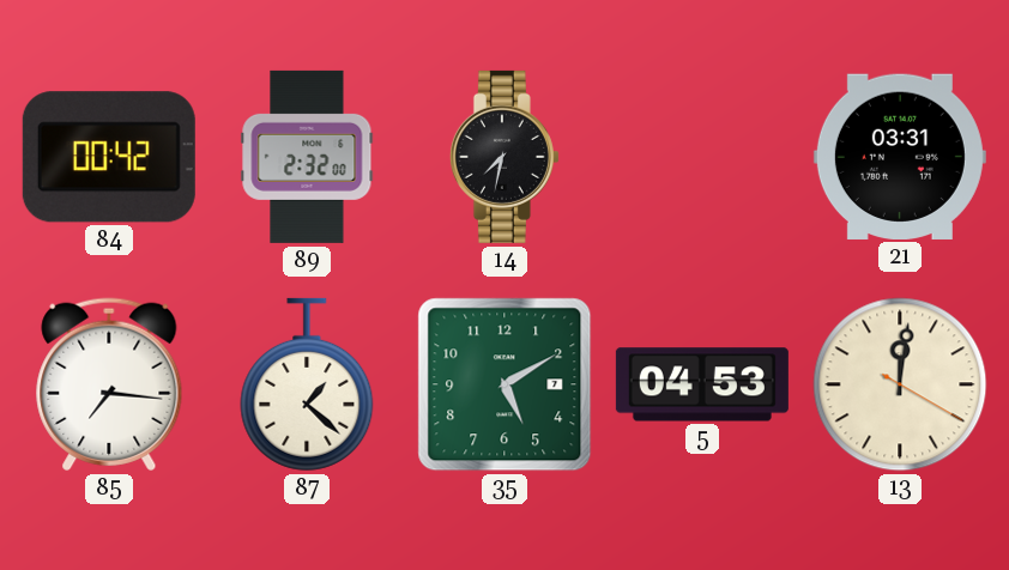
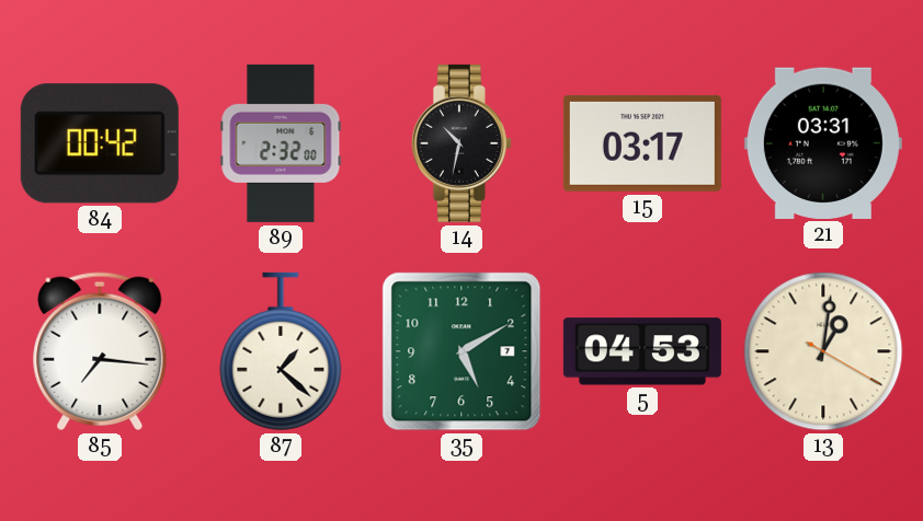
14: 7:32 -> 10:32 (461, 143)
15: none -> 03:17 (642, 143)
13: 12:01 -> 1:01 (823, 351)
